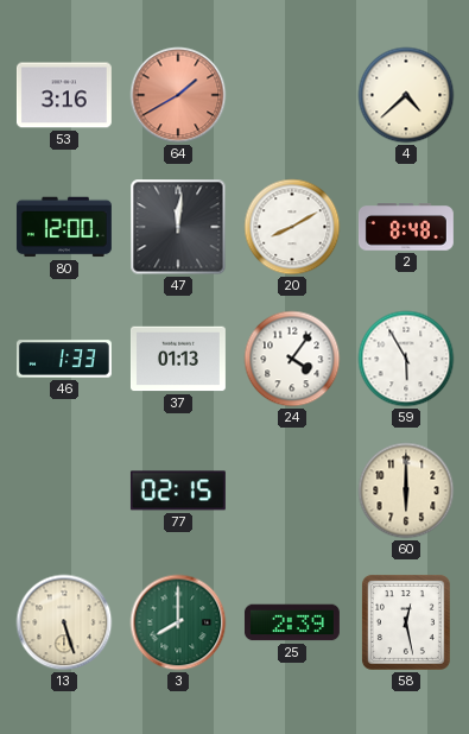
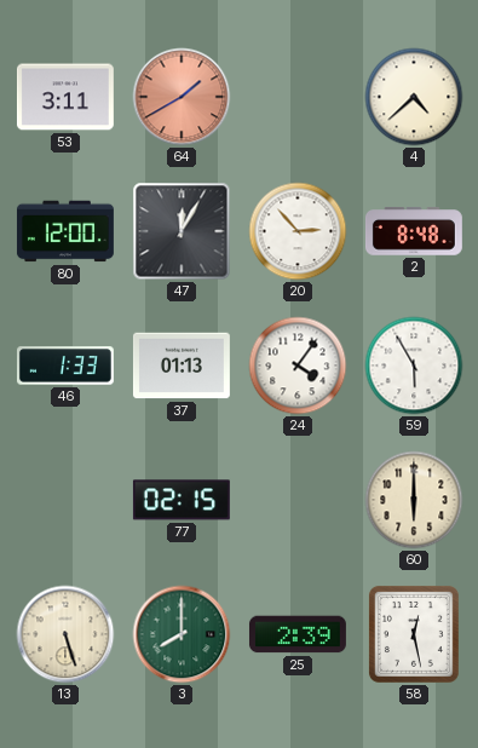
53: 3:16 -> 3:11 (65, 97)
47: 12:01 -> 12:05 (182, 231)
20: 8:10 -> 2:53 (298, 231)
